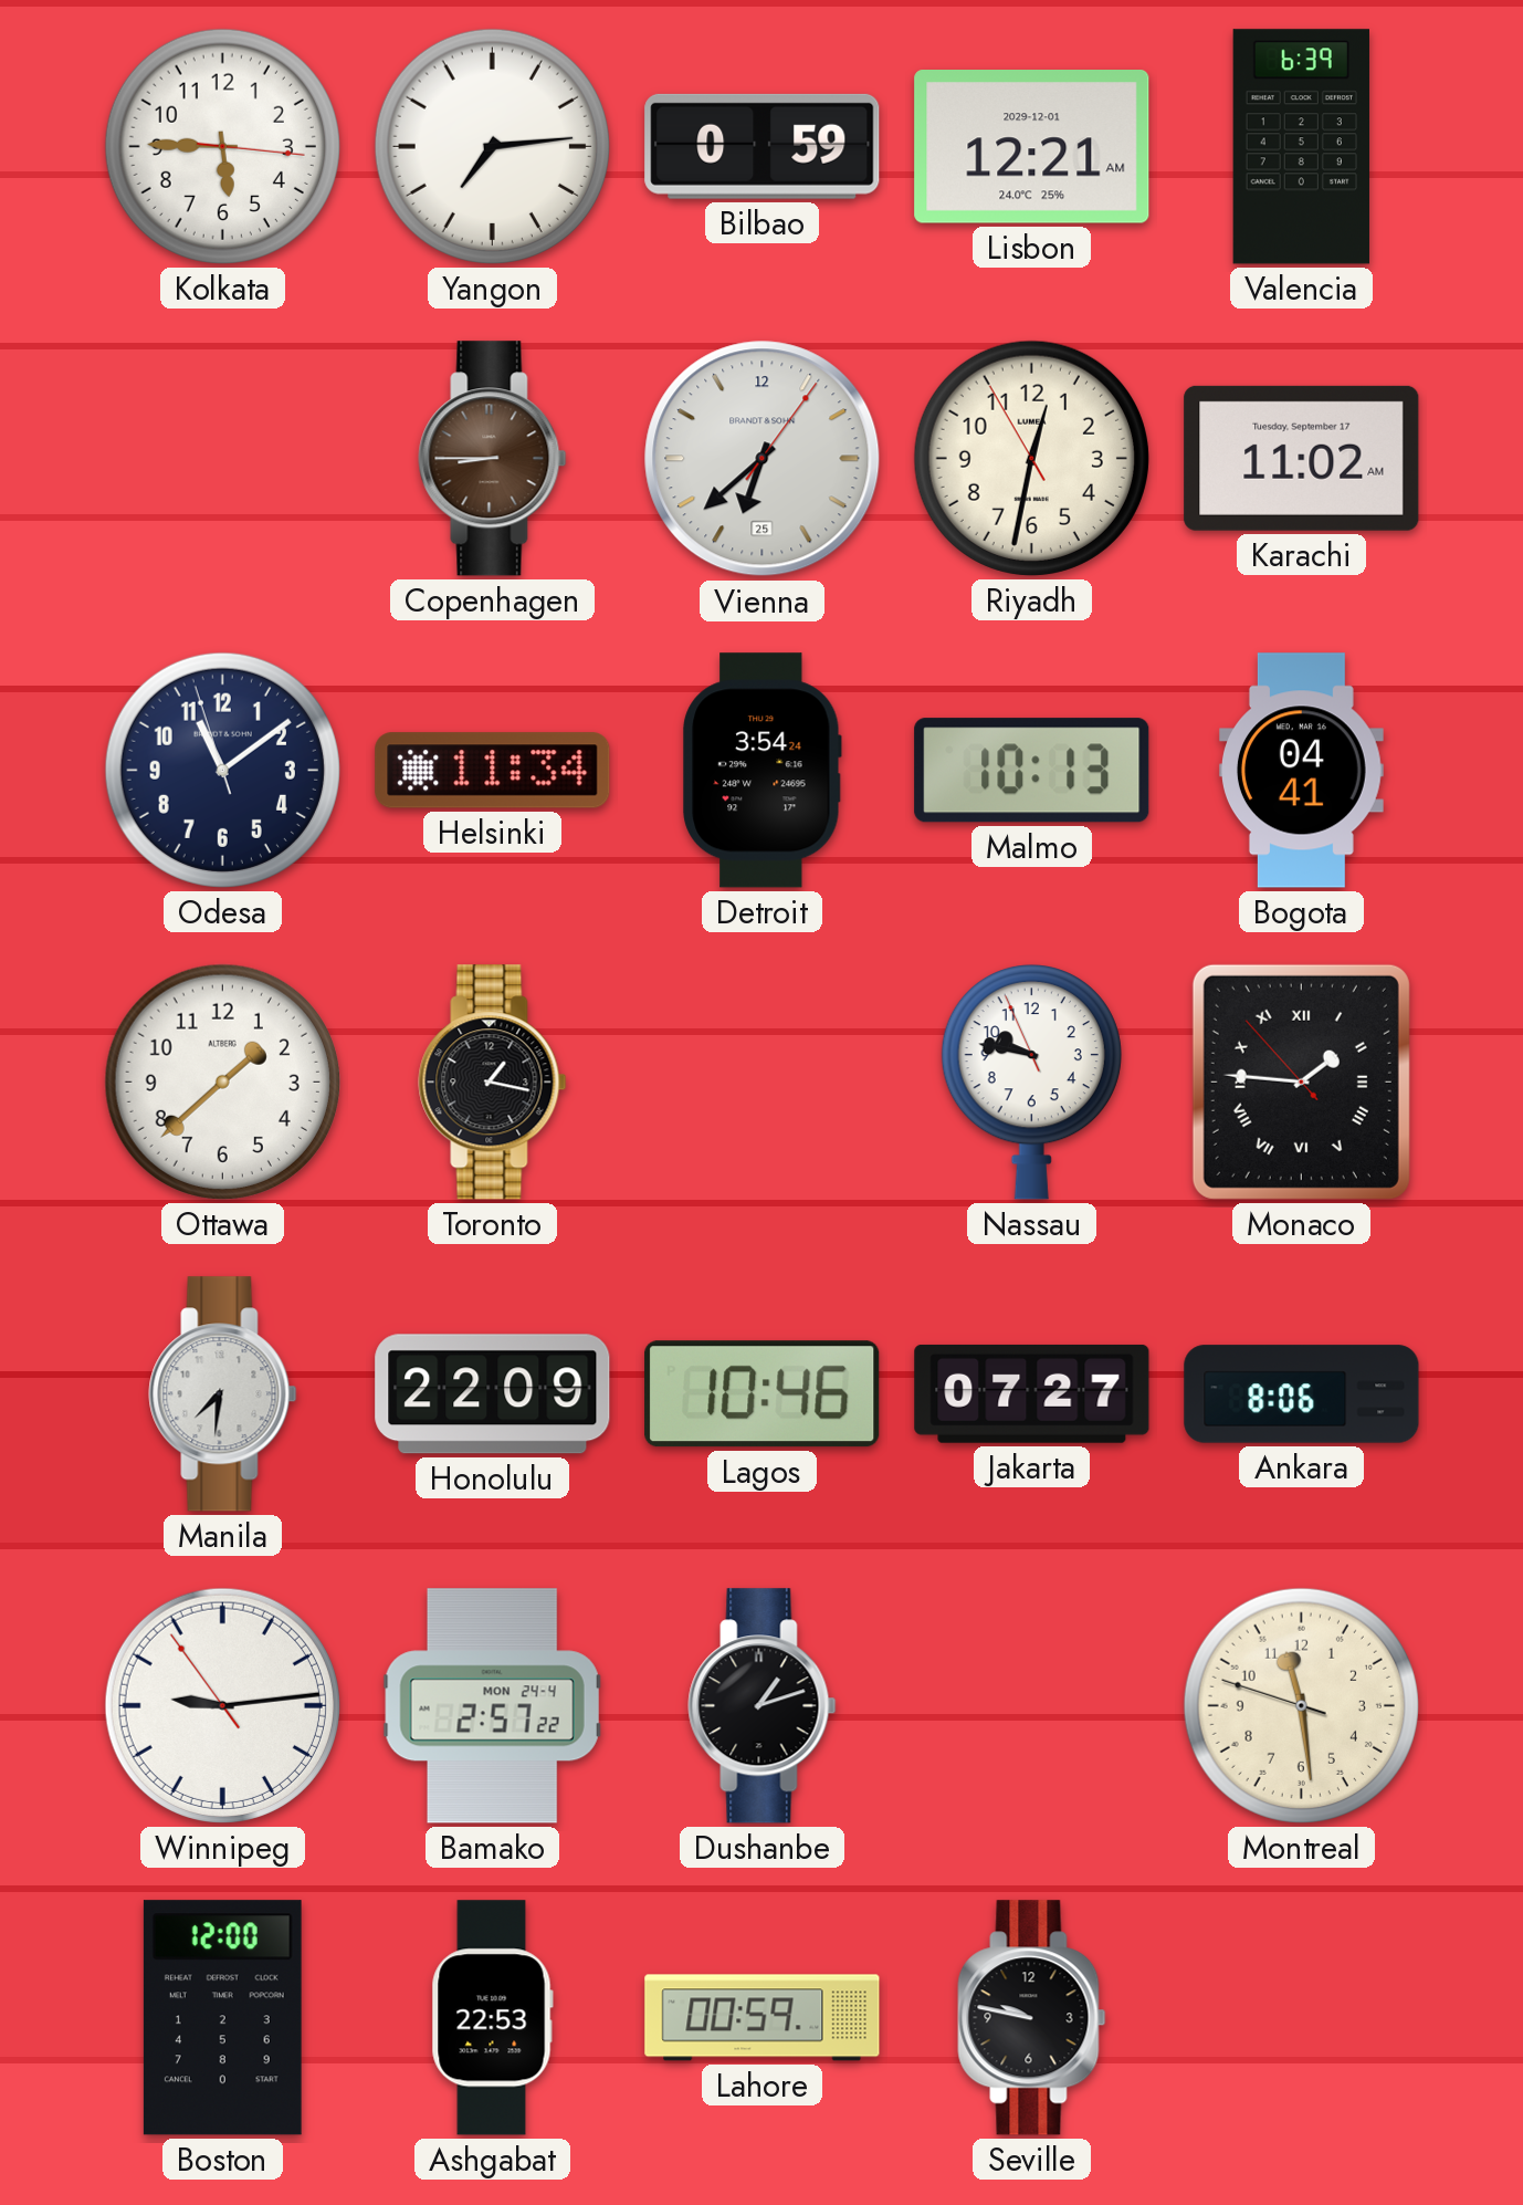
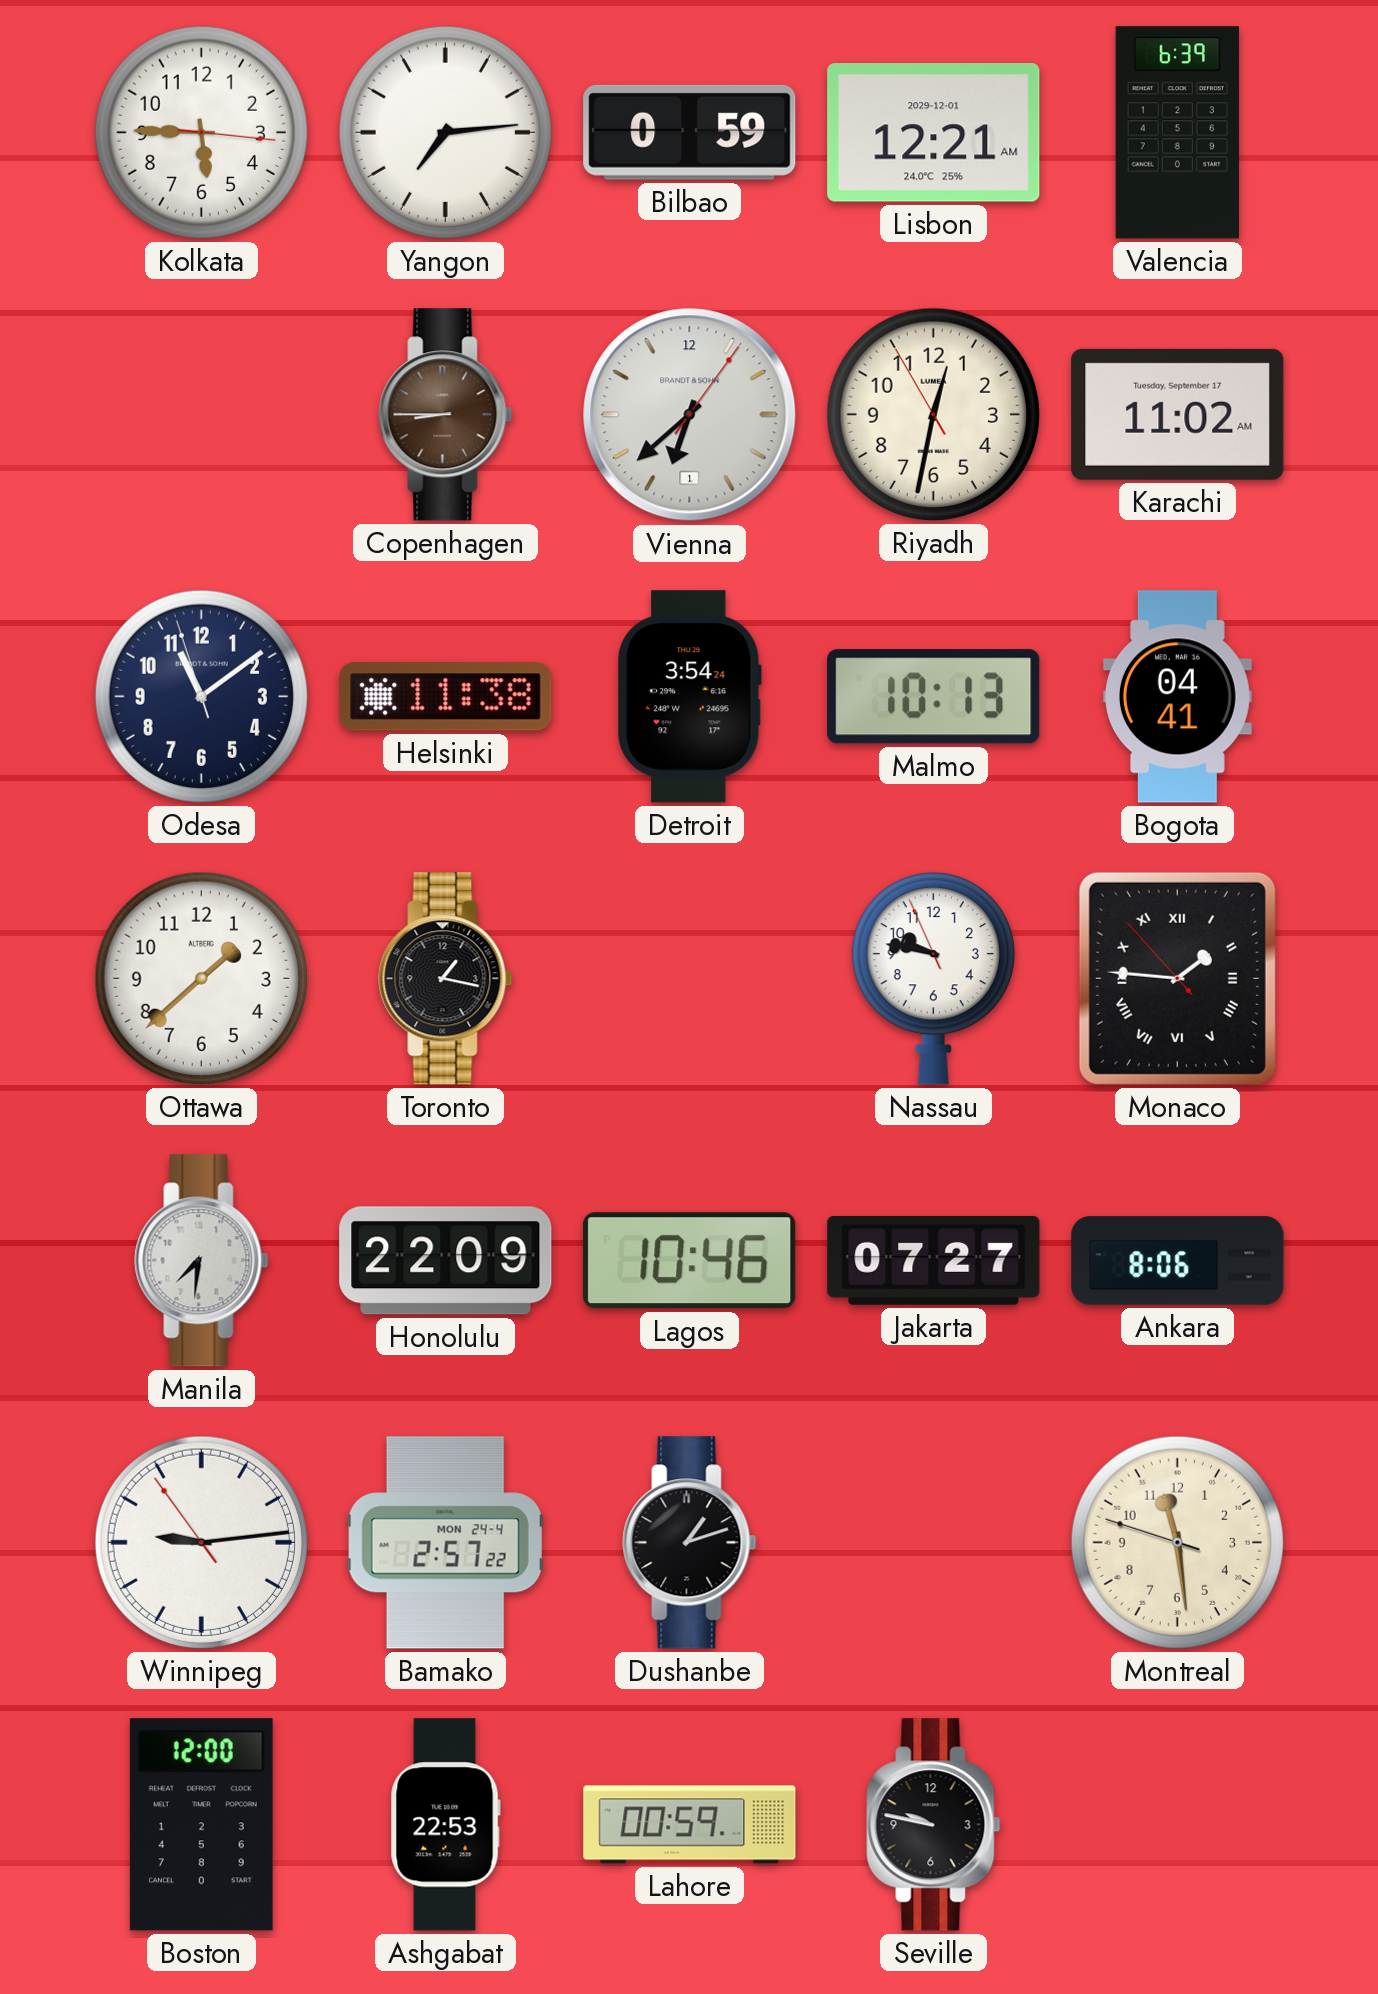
Vienna date: 25 -> 1 (690, 415)
Helsinki: 11:34 -> 11:38 (446, 697)
